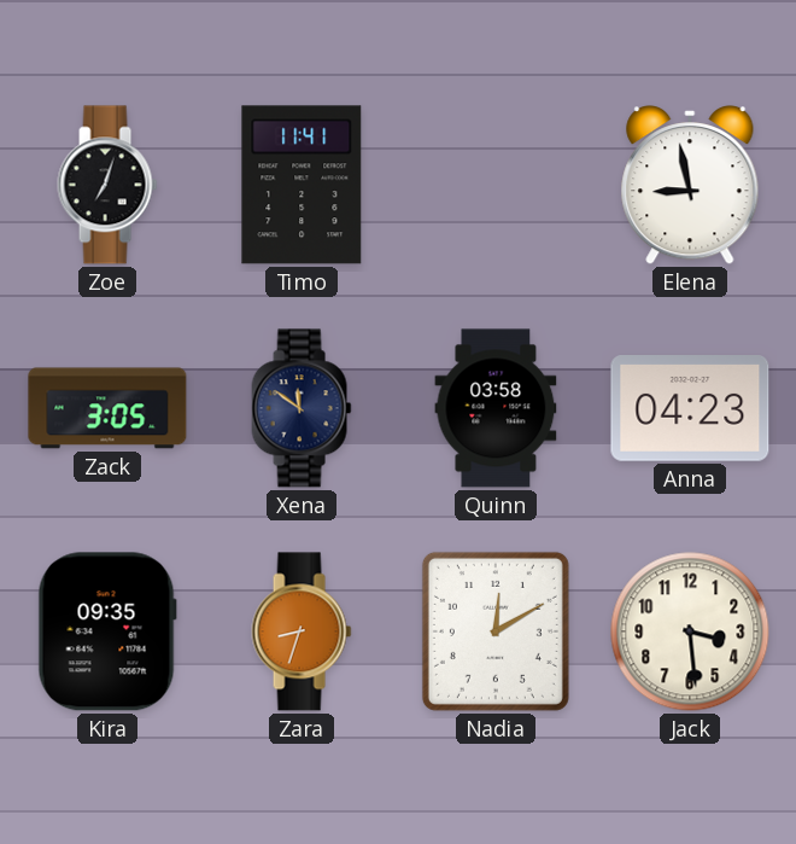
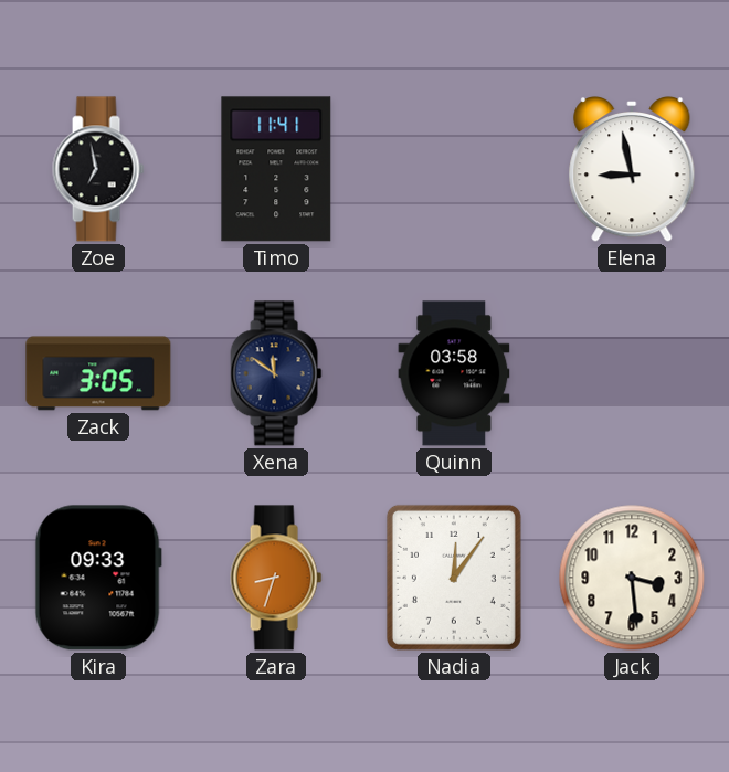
Zoe: 7:03 -> 6:58 (98, 169)
Anna: 04:23 -> none (690, 409)
Kira: 09:35 -> 09:33 (98, 578)
Nadia: 12:10 -> 12:06 (454, 578)
